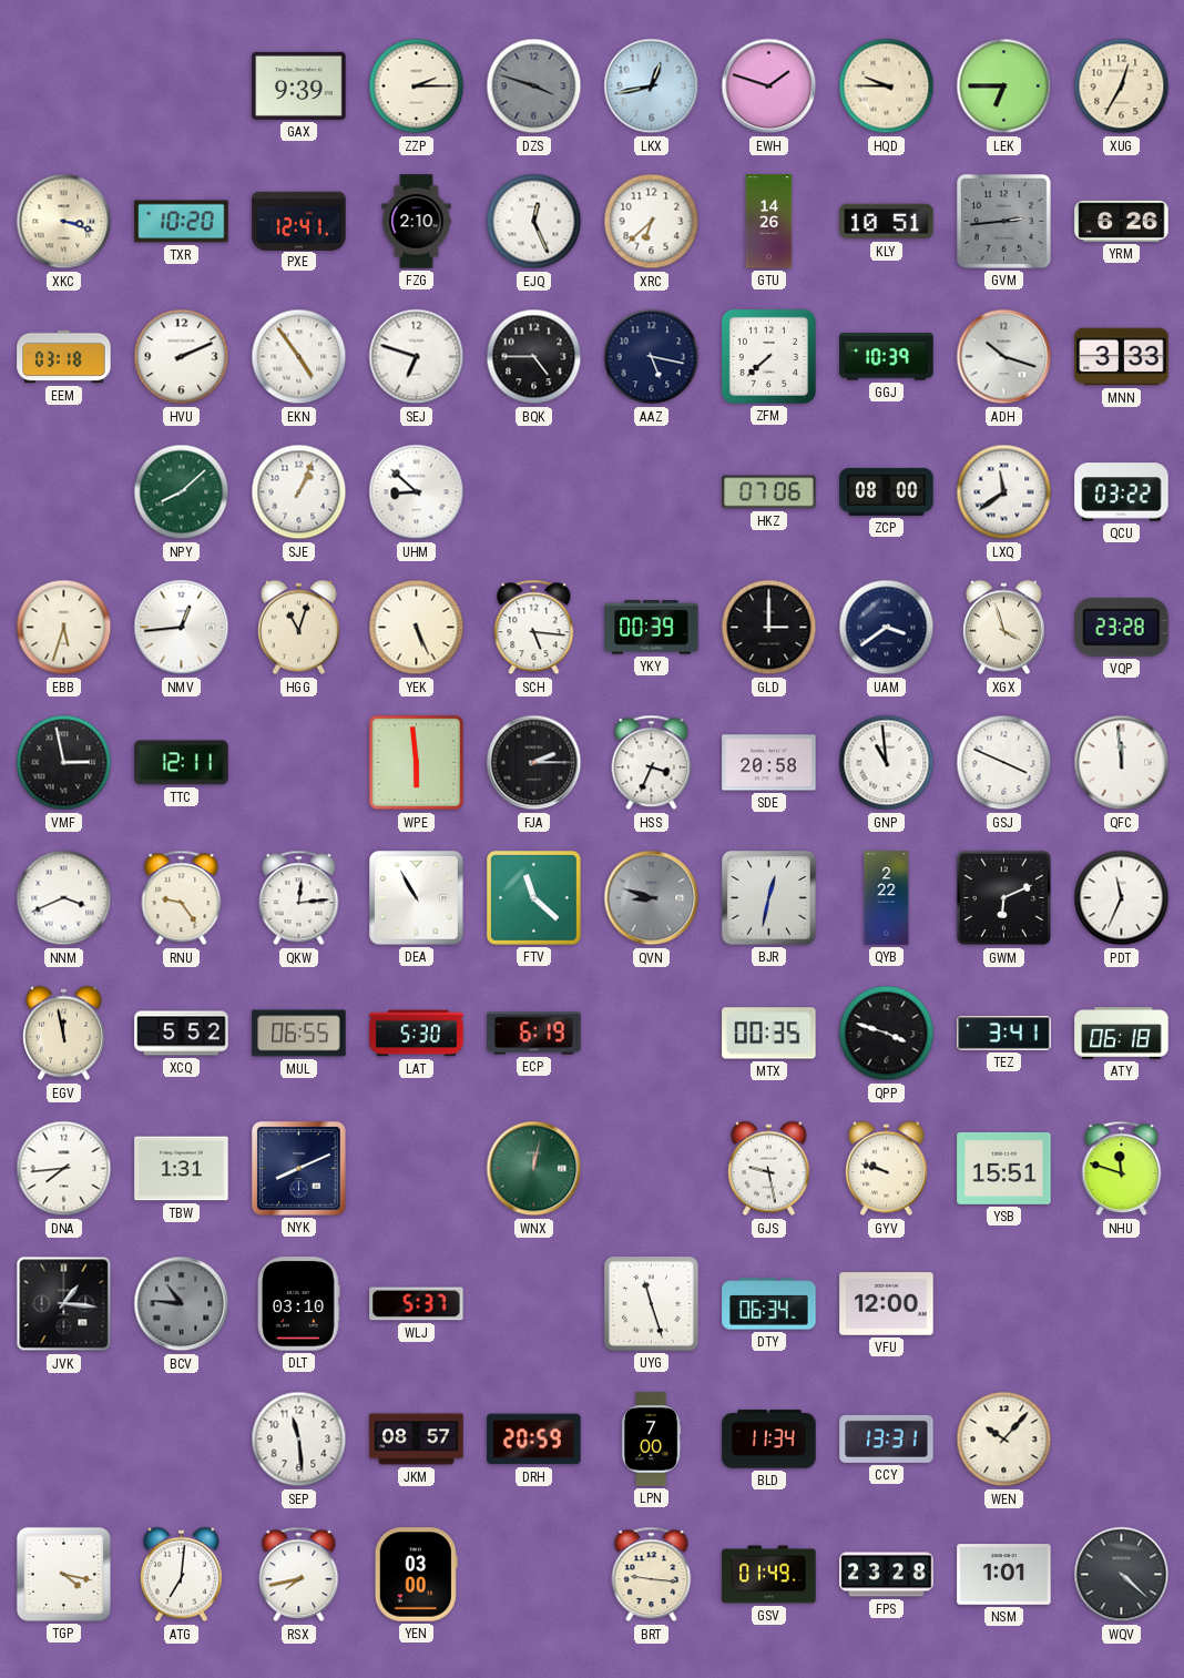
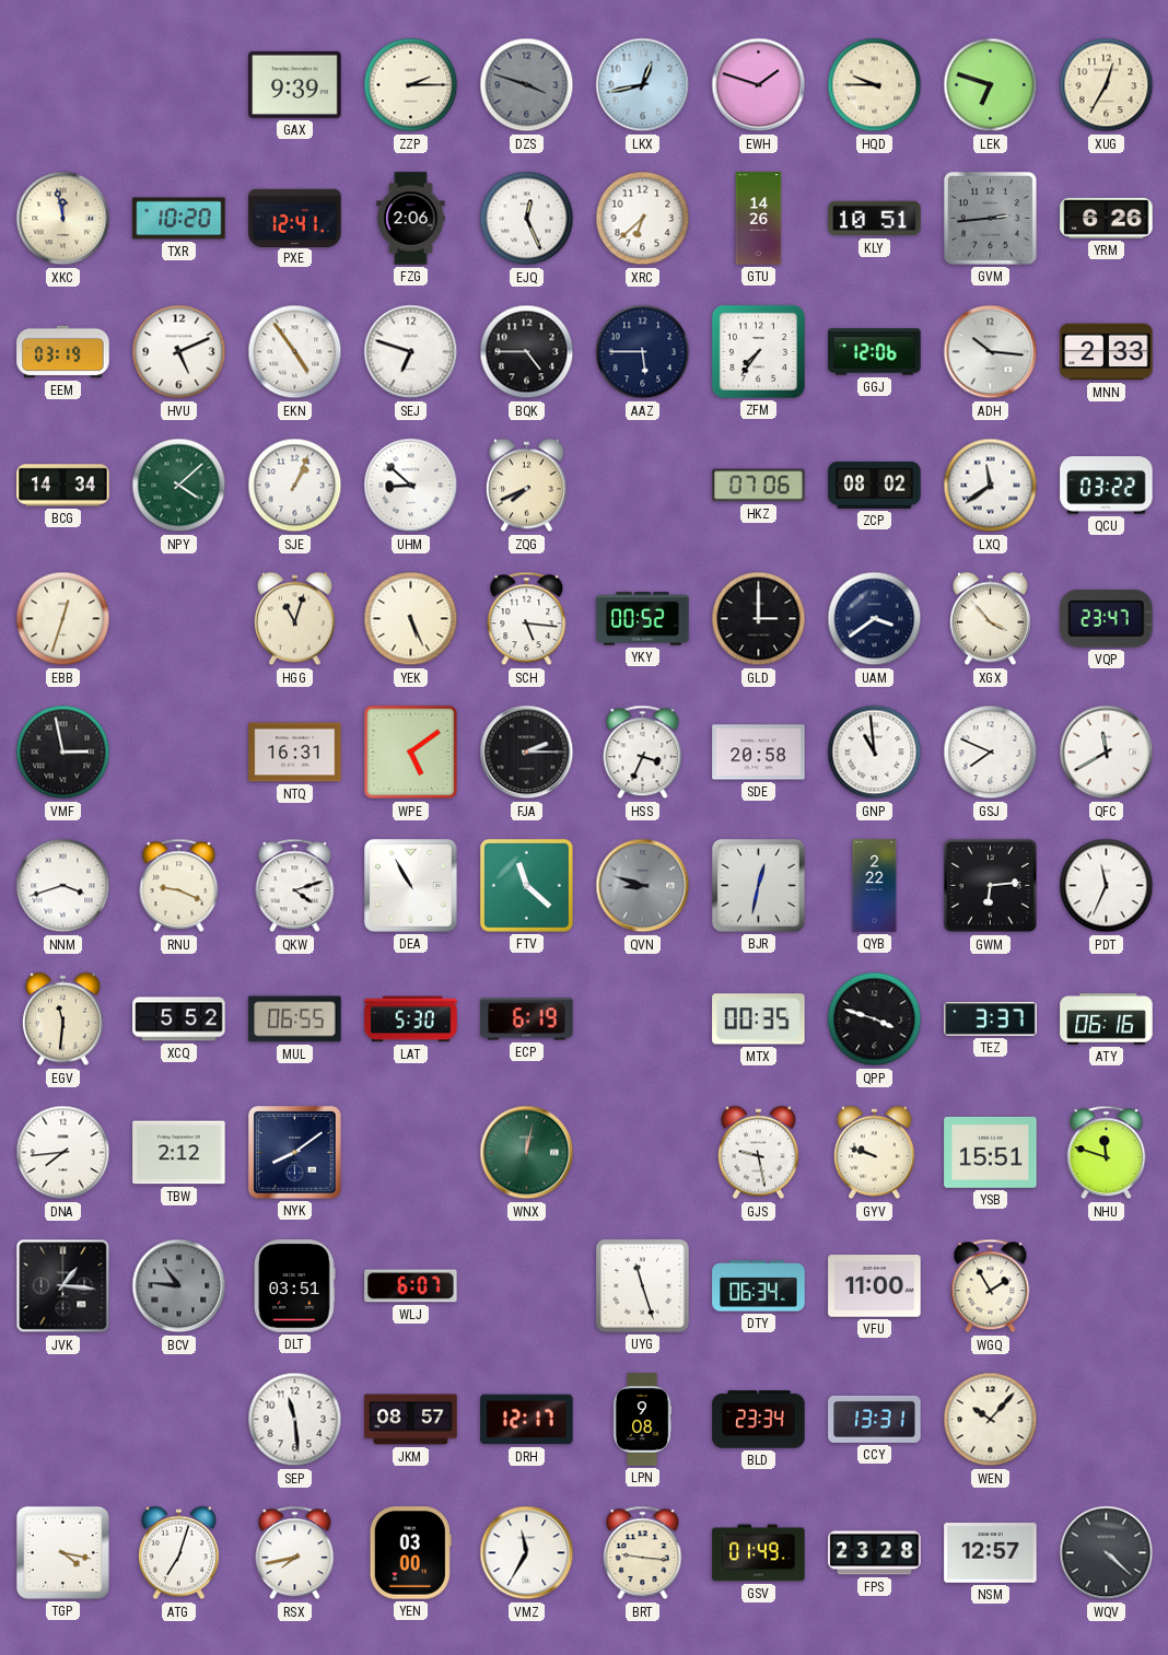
LEK: 6:45 -> 6:48 (991, 85)
XKC: 3:18 -> 11:58 (63, 219)
FZG: 2:10 -> 2:06 (411, 219)
EEM: 03:18 -> 03:19 (63, 352)
HVU: 2:11 -> 5:11 (179, 352)
AAZ: 5:17 -> 5:45 (643, 352)
ZFM: 7:38 -> 7:36 (758, 351)
GGJ: 10:39 -> 12:06 (875, 352)
ADH: 10:18 -> 10:16 (991, 352)
MNN: 3:33 -> 2:33 (1107, 352)
BCG: none -> 14:34 (63, 486)
NPY: 8:08 -> 4:08 (179, 486)
ZQG: none -> 7:41 (526, 486)
ZCP: 08:00 -> 08:02 (875, 485)
EBB: 5:33 -> 12:33 (63, 619)
NMV: 12:44 -> none (182, 628)
YKY: 00:39 -> 00:52 (643, 619)
XGX: 3:57 -> 3:53 (990, 619)
VQP: 23:28 -> 23:47 (1107, 618)
TTC: 12:11 -> none (182, 763)
NTQ: none -> 16:31 (295, 753)
WPE: 5:59 -> 5:09 (411, 753)
GSJ: 3:49 -> 7:49 (991, 753)
QFC: 11:59 -> 11:40 (1107, 753)
NNM: 3:41 -> 3:42 (63, 886)
RNU: 9:24 -> 9:19 (179, 886)
QKW: 12:14 -> 4:12 (295, 886)
GWM: 6:11 -> 6:14 (991, 886)
EGV: 11:58 -> 11:31 (62, 1019)
TEZ: 3:41 -> 3:37 (991, 1019)
ATY: 06:18 -> 06:16 (1107, 1019)
TBW: 1:31 -> 2:12 (179, 1153)
NYK: 8:11 -> 8:09 (295, 1153)
DLT: 03:10 -> 03:51 (295, 1286)
WLJ: 5:37 -> 6:07 (411, 1286)
VFU: 12:00 -> 11:00 (875, 1286)
WGQ: none -> 1:55 (991, 1286)
DRH: 20:59 -> 12:17 (527, 1420)
LPN: 7:00 -> 9:08 (642, 1420)
BLD: 11:34 -> 23:34 (759, 1420)
ATG: 7:01 -> 7:03 (178, 1553)
VMZ: none -> 11:35 (527, 1553)
NSM: 1:01 -> 12:57 (991, 1553)
